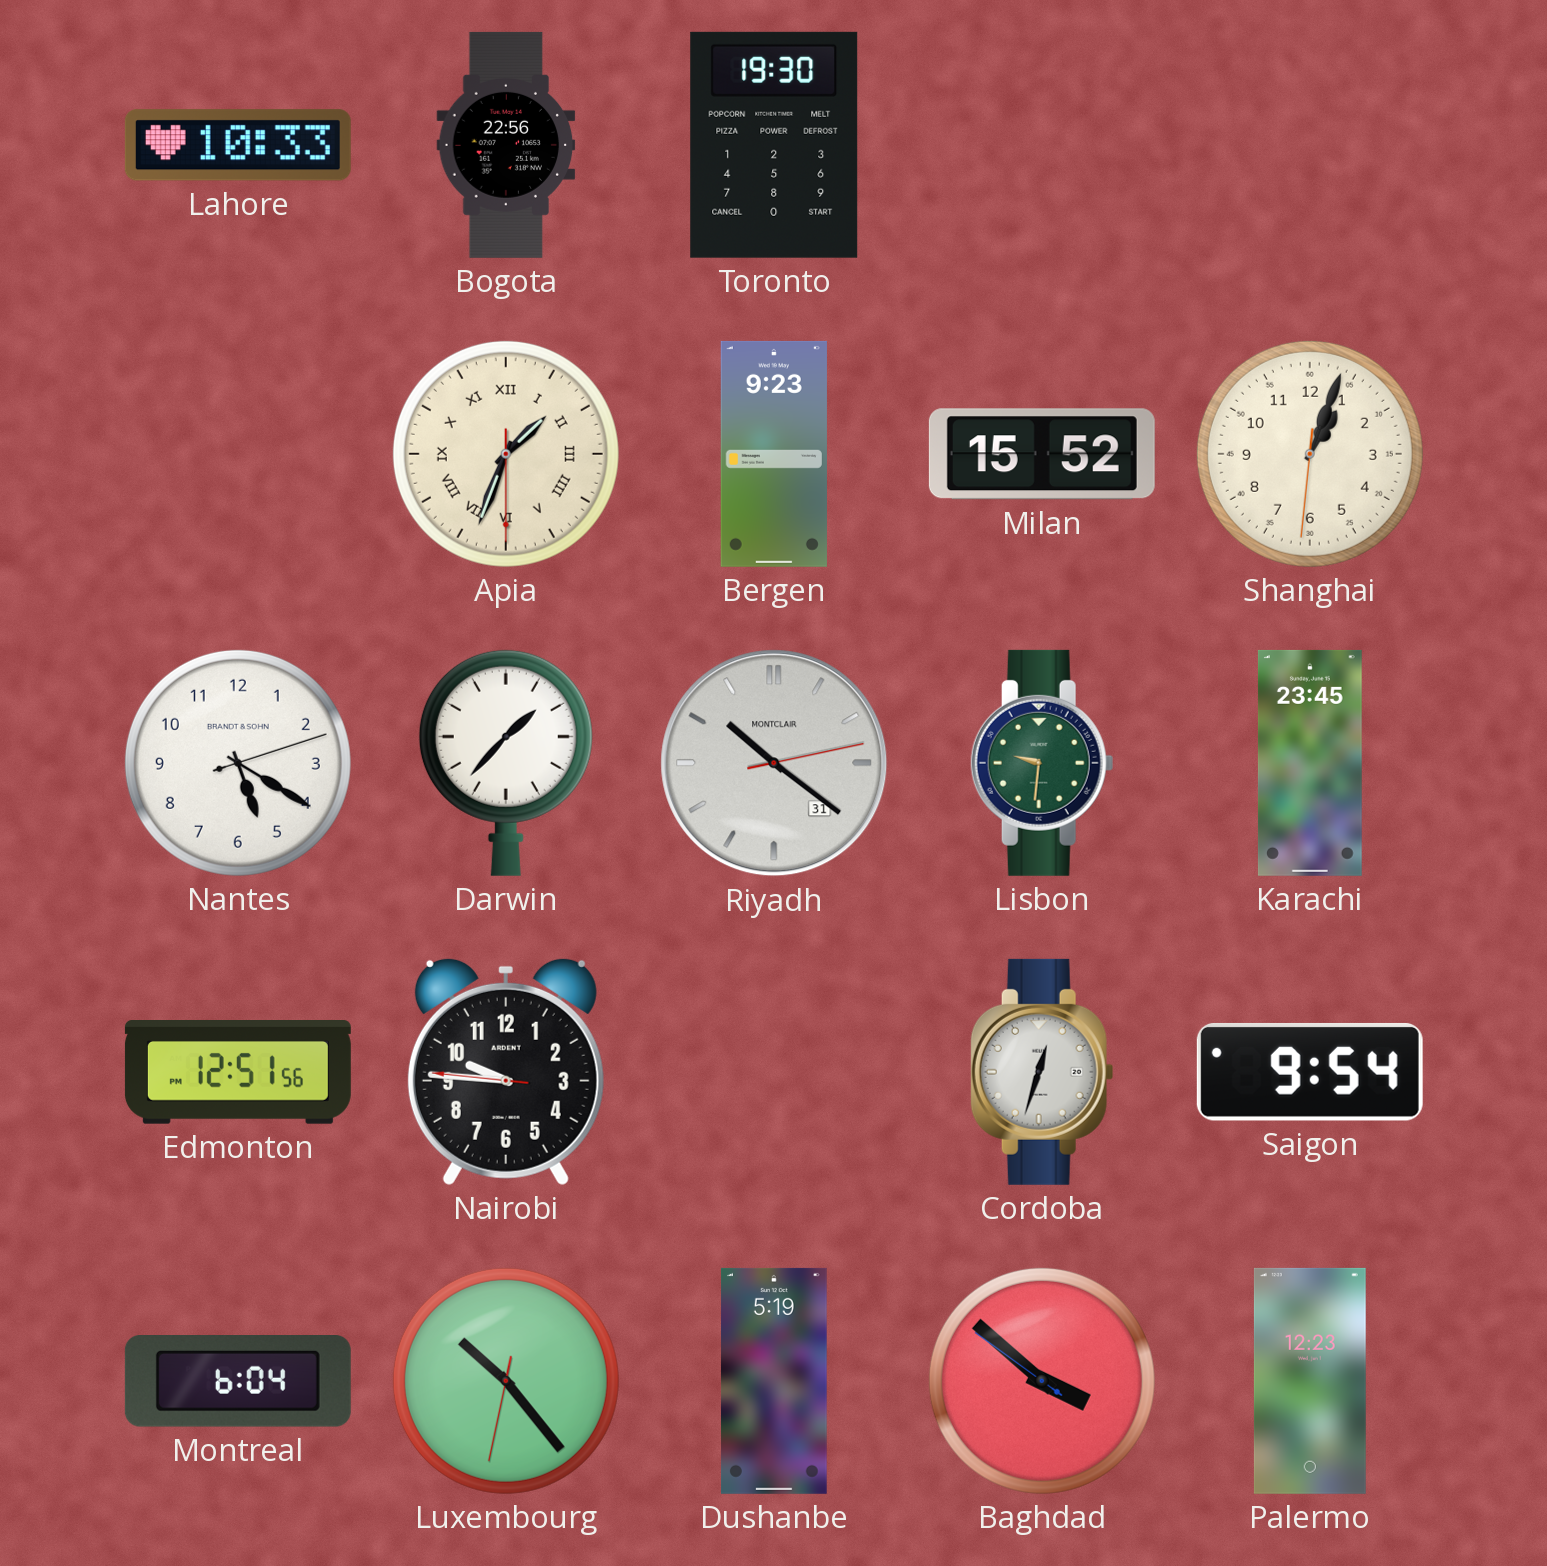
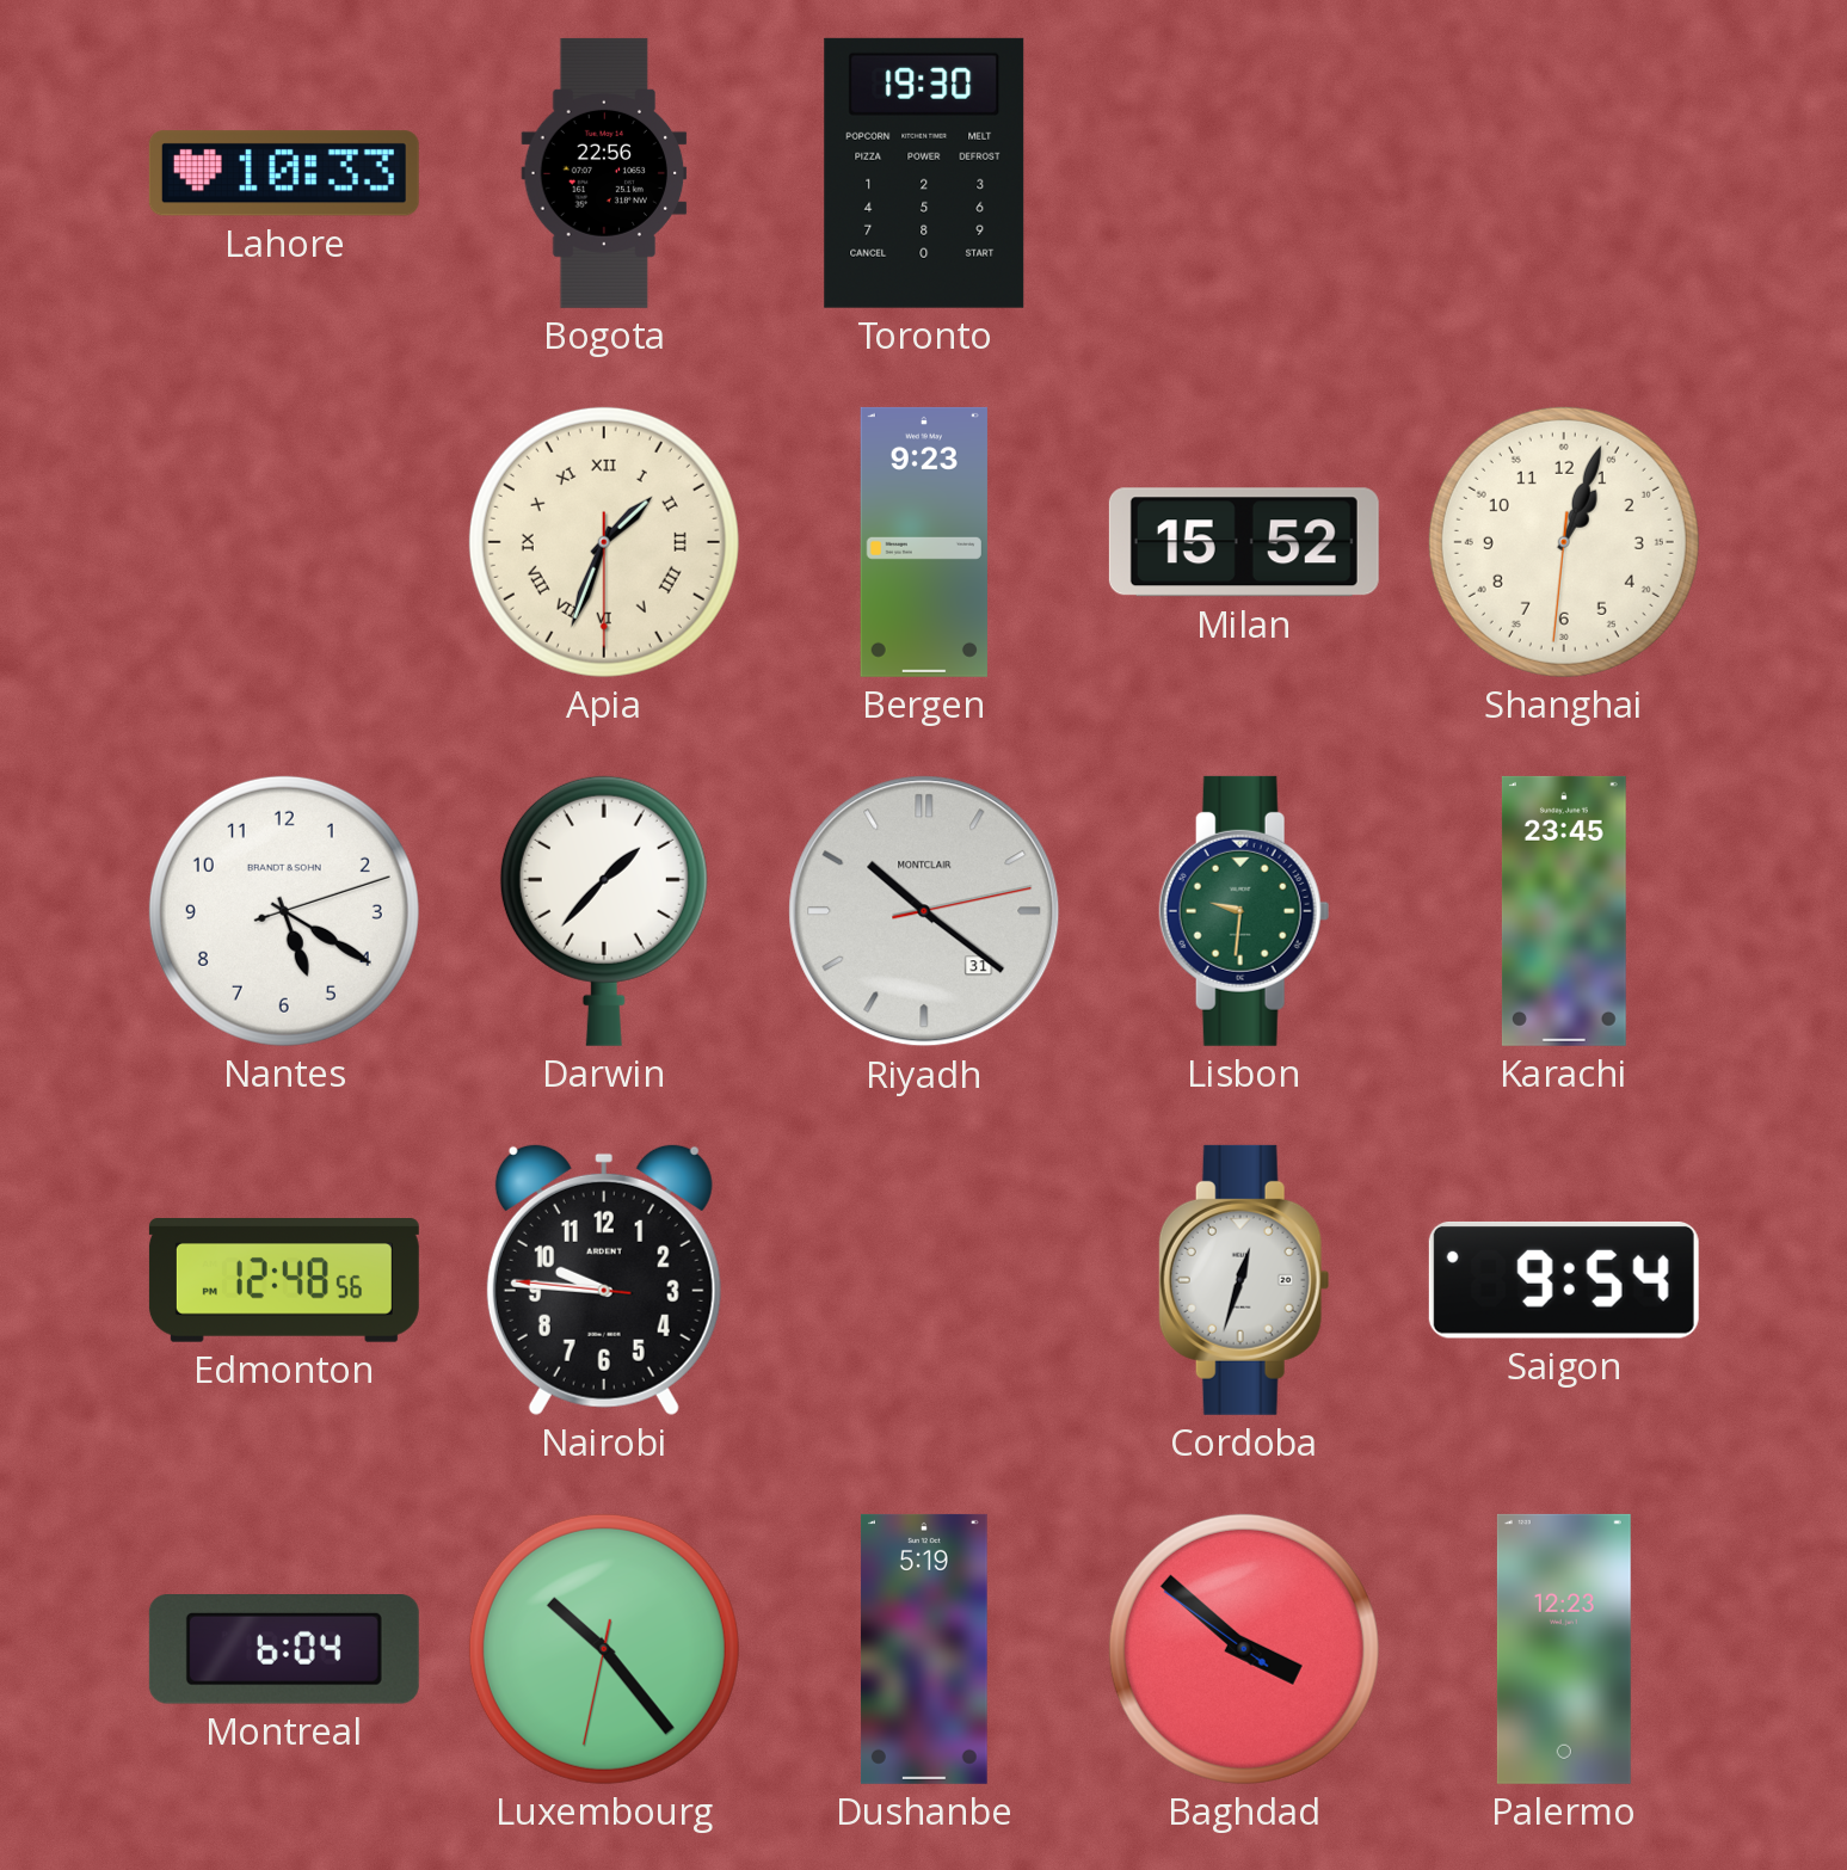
Edmonton: 12:51 -> 12:48 (284, 1281)
